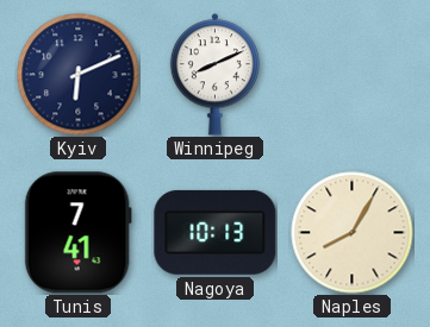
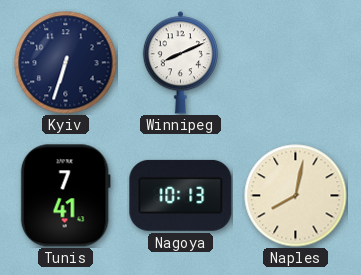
Kyiv: 6:11 -> 6:33 (66, 63)
Naples: 8:05 -> 8:02 (296, 196)
